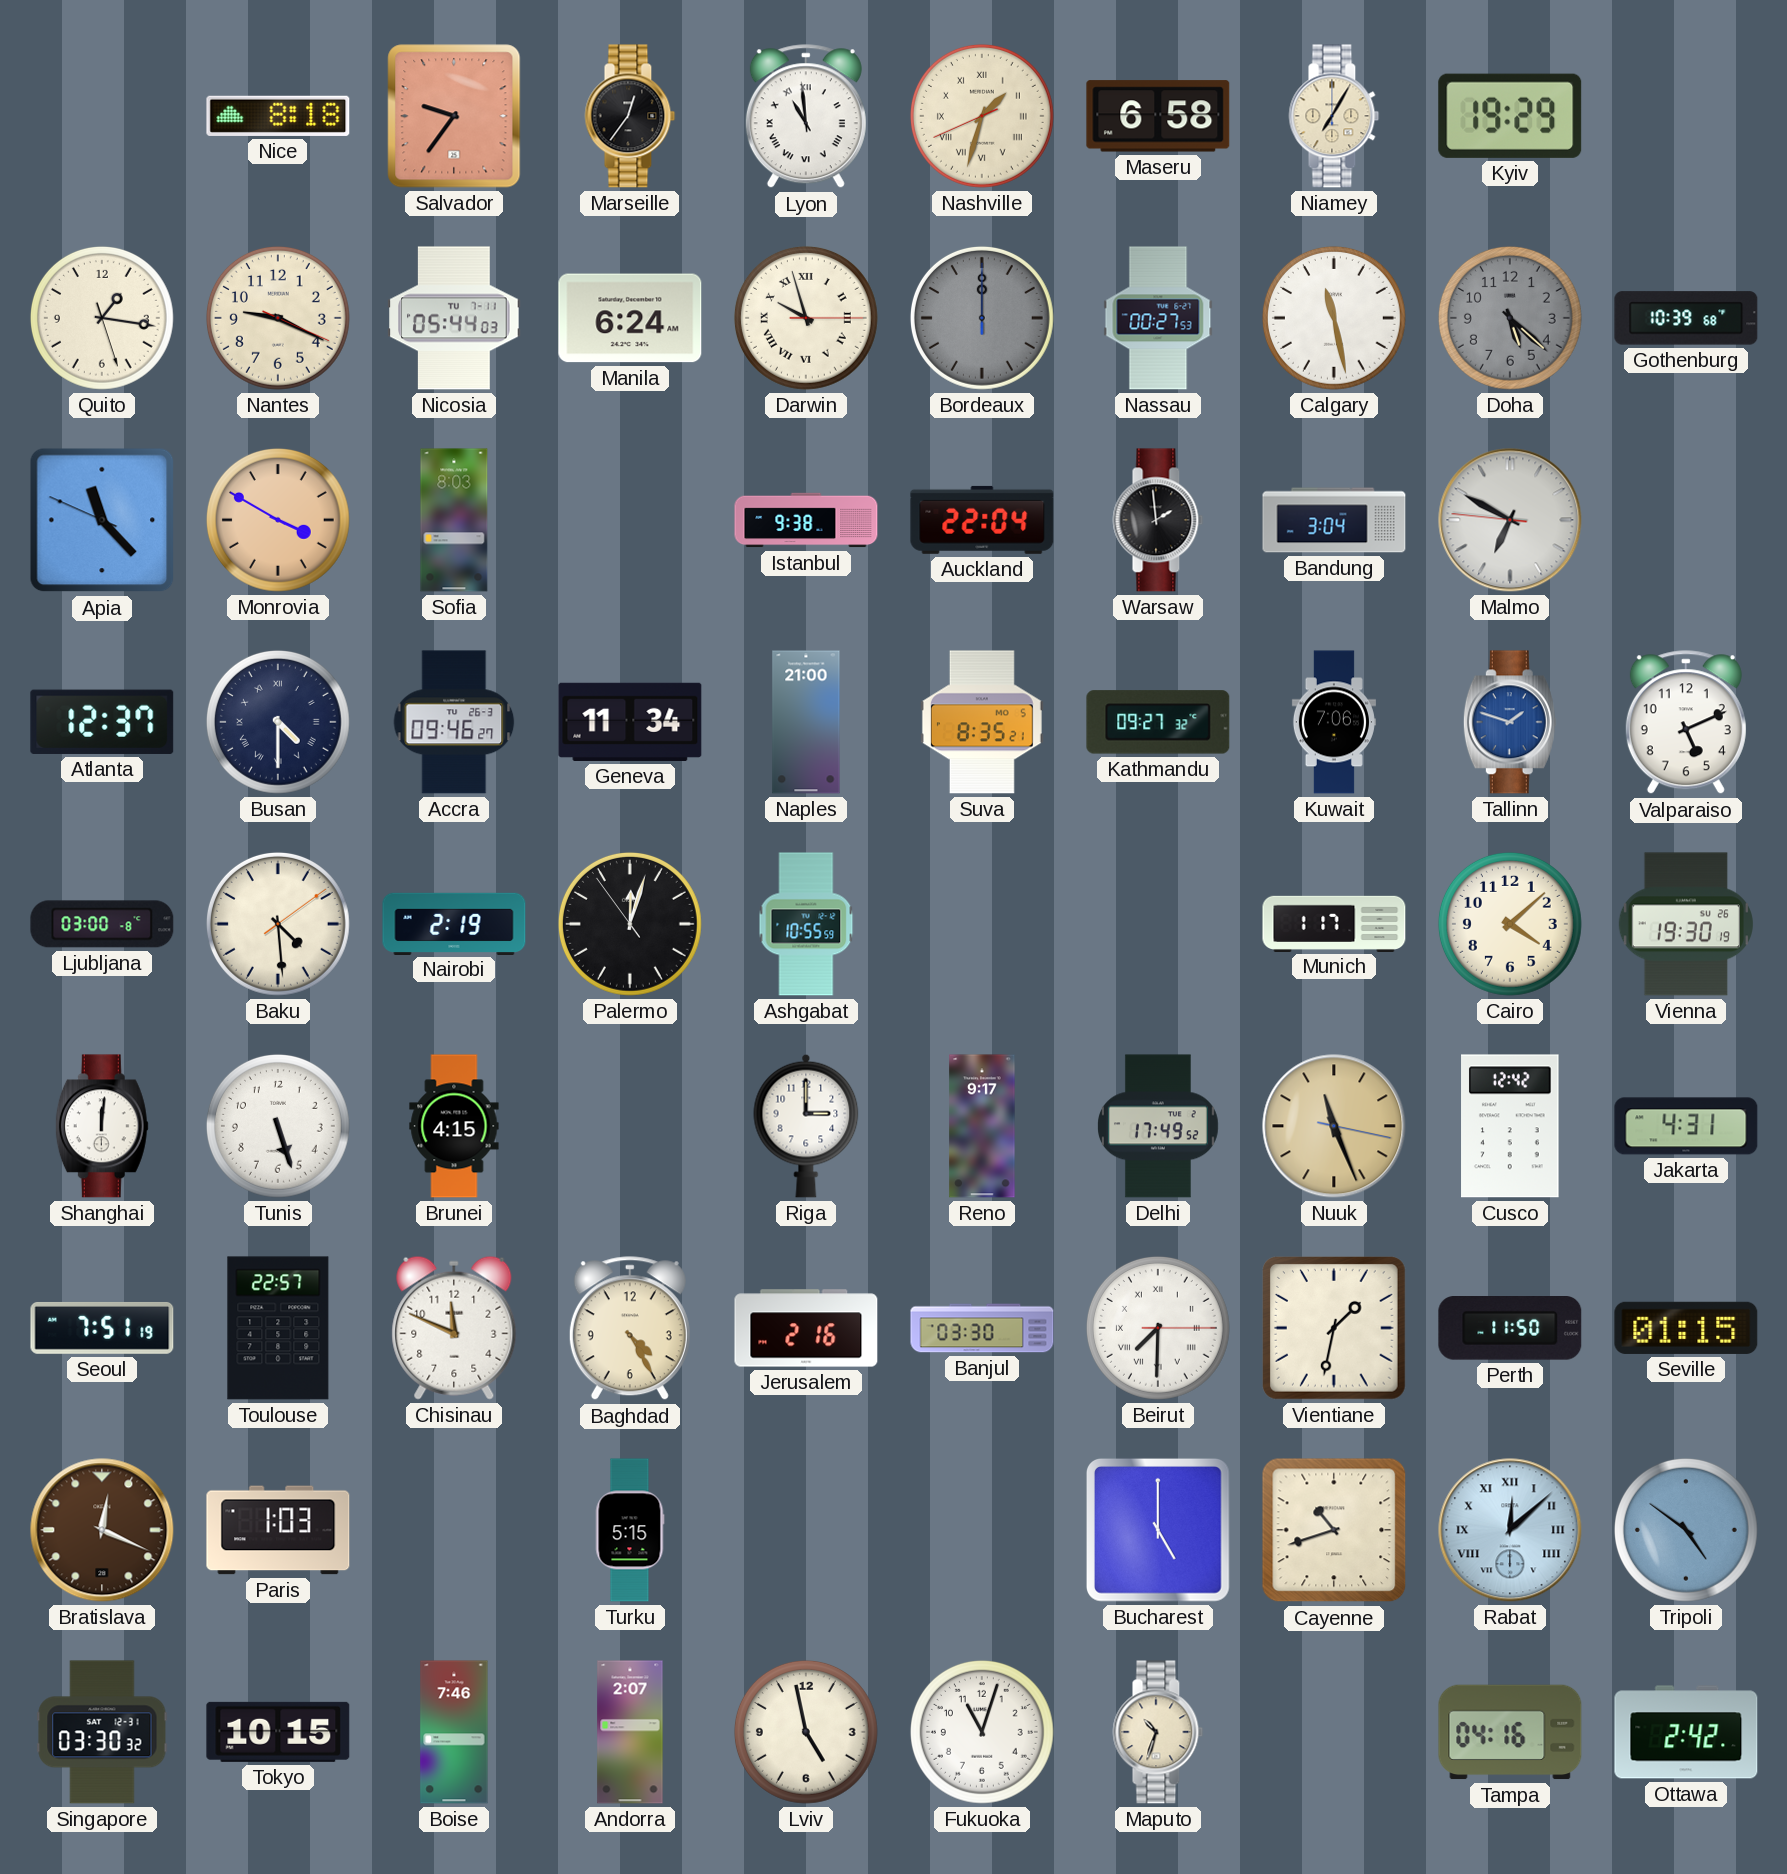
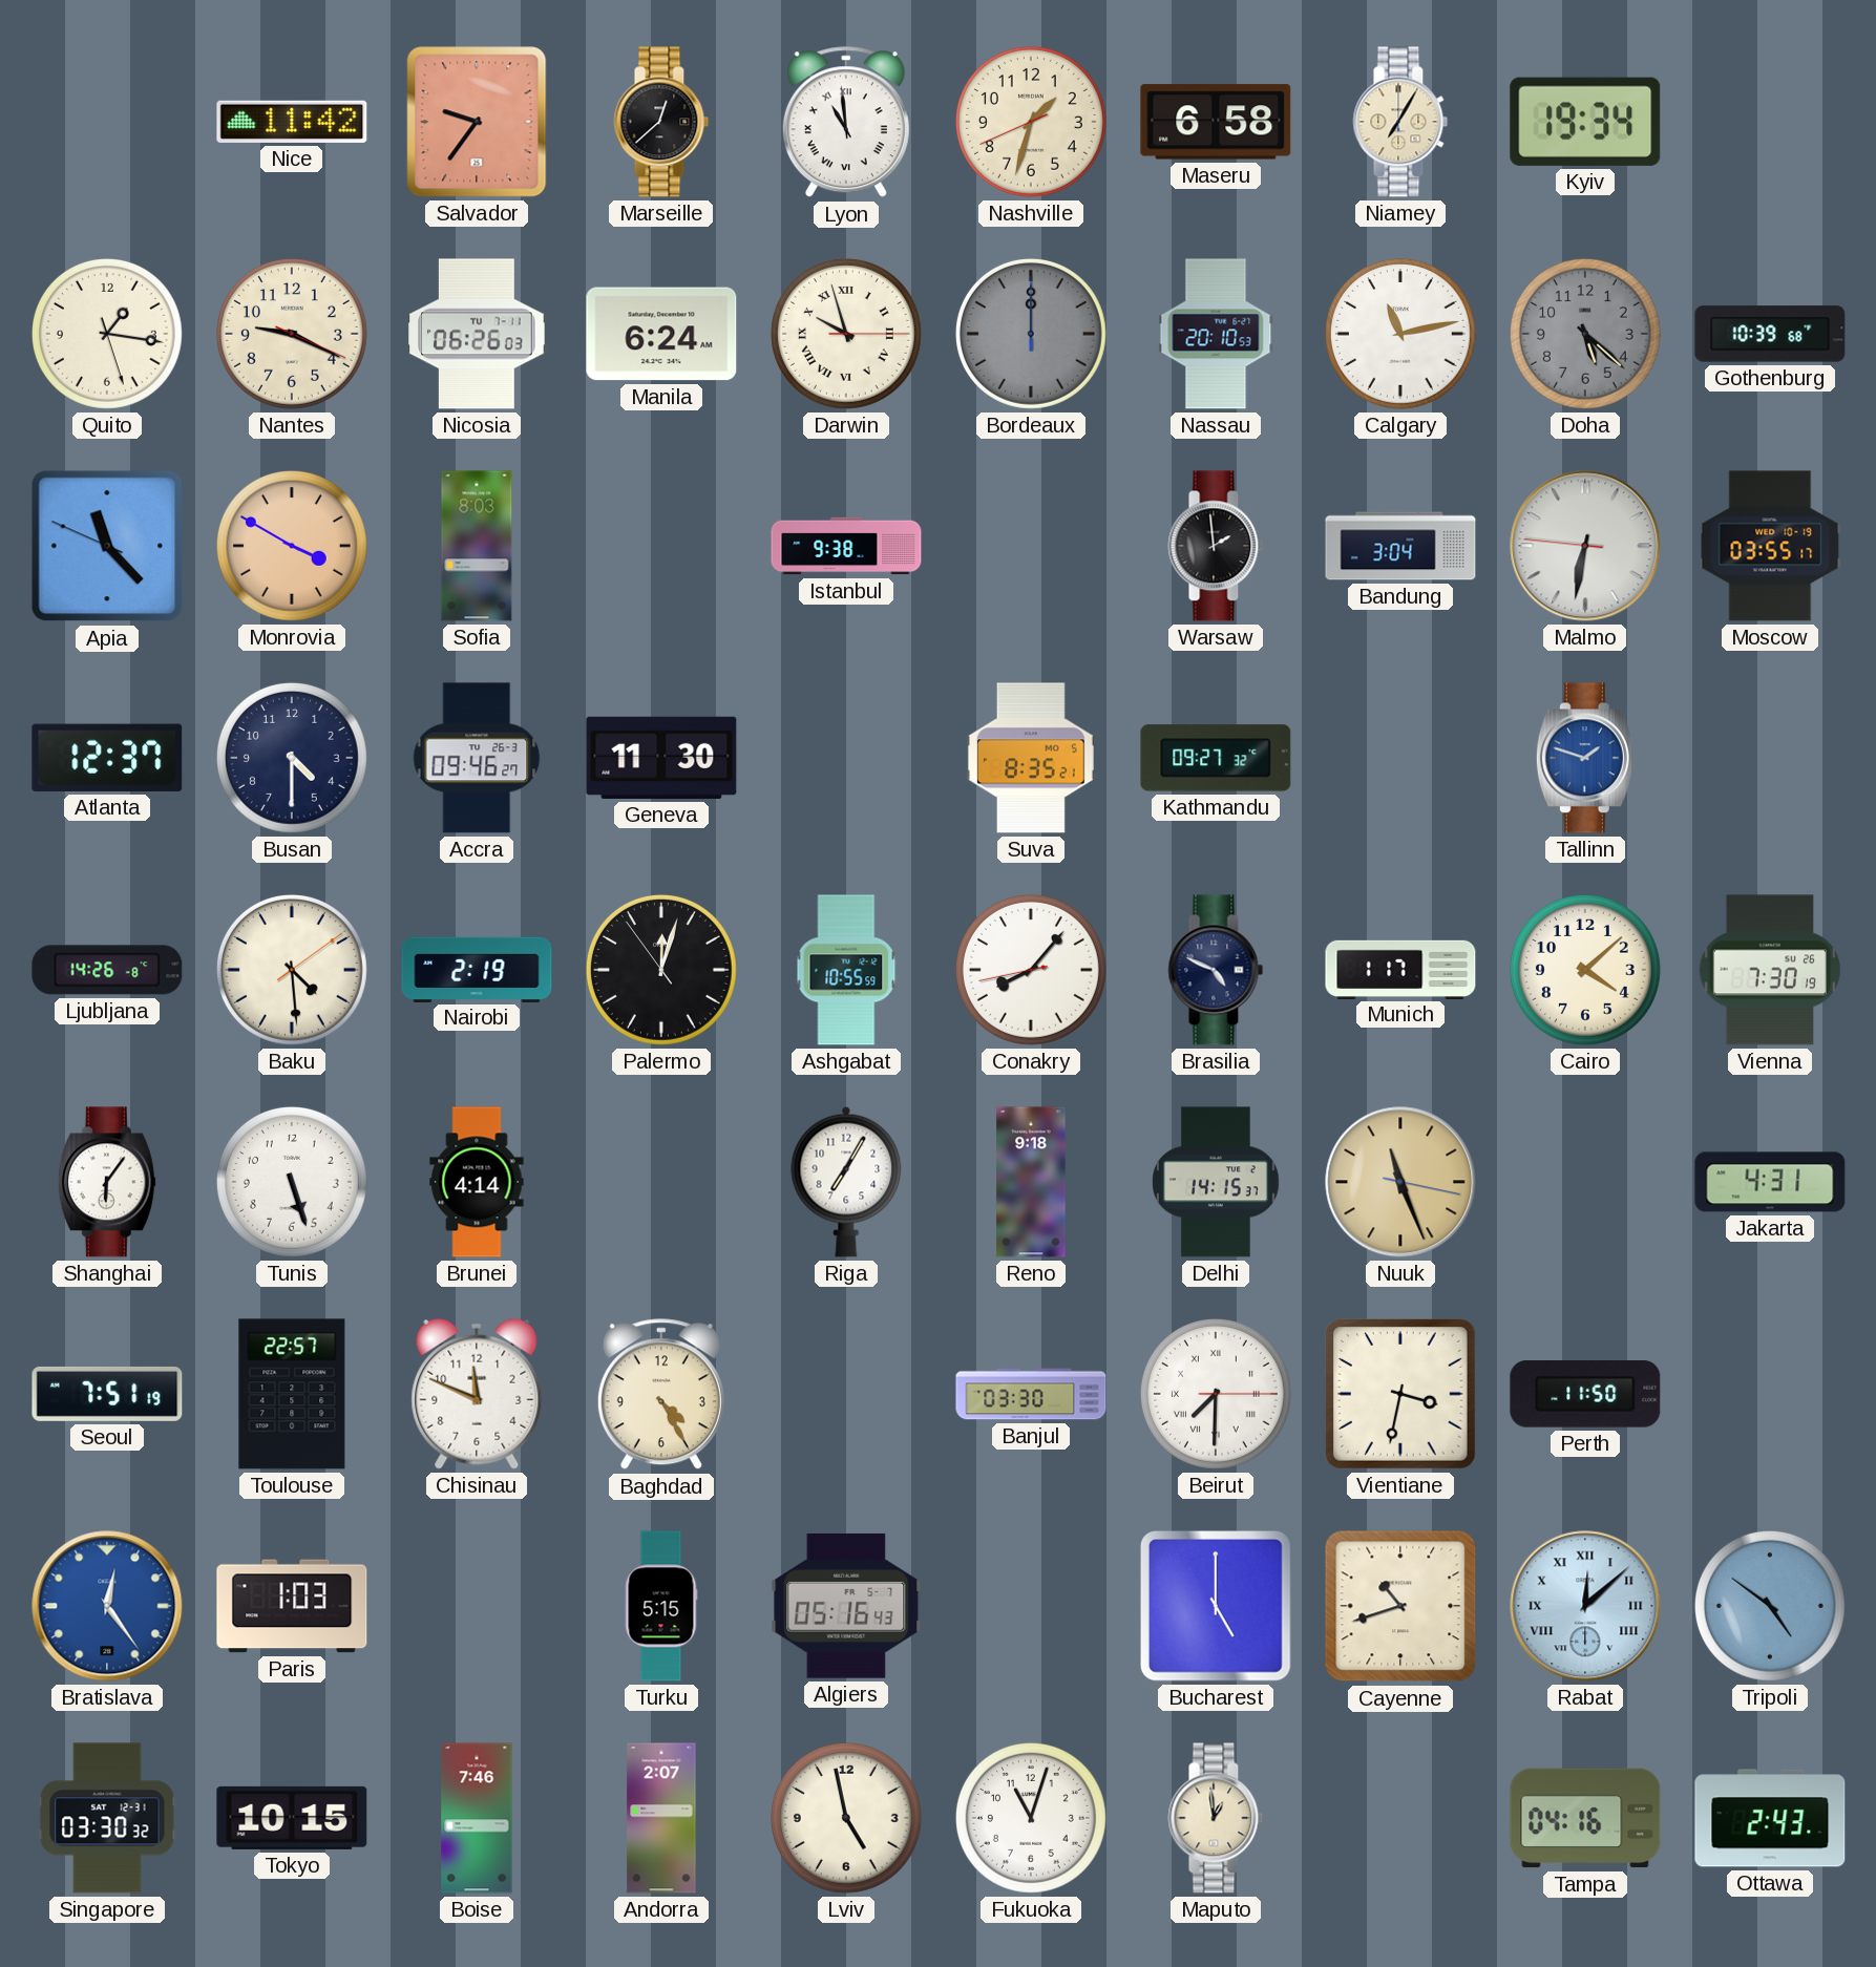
Nice: 8:18 -> 11:42 (292, 122)
Marseille: 12:36 -> 12:38 (661, 122)
Nashville numerals: Roman -> Arabic (1031, 122)
Kyiv: 19:29 -> 19:34 (1585, 122)
Nicosia: 05:44 -> 06:26 (477, 334)
Nassau: 00:27 -> 20:10 (1216, 334)
Calgary: 11:28 -> 11:13 (1400, 334)
Auckland: 22:04 -> none (982, 520)
Malmo: 6:49 -> 6:31 (1585, 546)
Moscow: none -> 03:55 (1770, 546)
Busan numerals: Roman -> Arabic (292, 758)
Geneva: 11:34 -> 11:30 (661, 758)
Naples: 21:00 -> none (806, 722)
Kuwait: 7:06 -> none (1334, 722)
Valparaiso: 5:11 -> none (1686, 723)
Ljubljana: 03:00 -> 14:26 (107, 970)
Conakry: none -> 8:06 (1031, 970)
Brasilia: none -> 4:49 (1216, 970)
Vienna: 19:30 -> 7:30 (1770, 970)
Shanghai: 12:01 -> 6:06 (107, 1182)
Brunei: 4:15 -> 4:14 (477, 1182)
Riga: 3:00 -> 7:05 (846, 1182)
Reno: 9:17 -> 9:18 (1031, 1182)
Delhi: 17:49 -> 14:15 (1217, 1182)
Cusco: 12:42 -> none (1510, 1126)
Jerusalem: 2:16 -> none (806, 1328)
Vientiane: 1:32 -> 3:32 (1401, 1395)
Seville: 01:15 -> none (1686, 1328)
Bratislava: 12:19 -> 12:24 (107, 1606)
Bratislava dial: brown -> blue (107, 1606)
Algiers: none -> 05:16 (846, 1606)
Maputo: 10:33 -> 12:59 (1216, 1818)
Ottawa: 2:42 -> 2:43 (1770, 1818)
